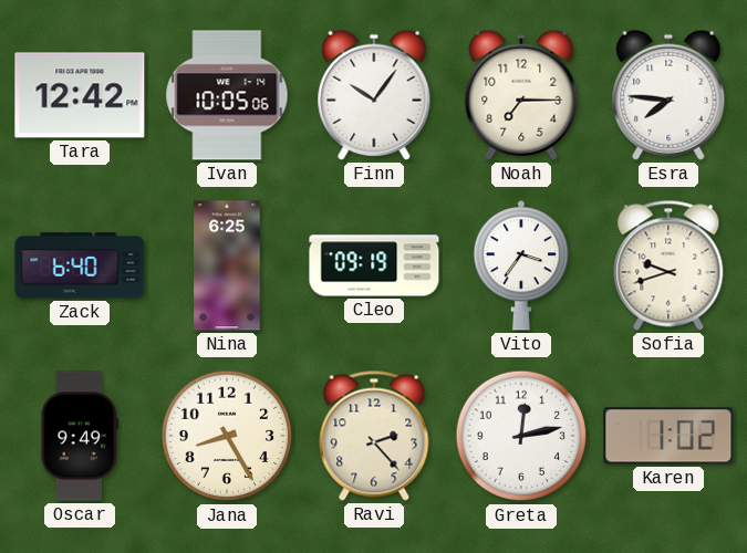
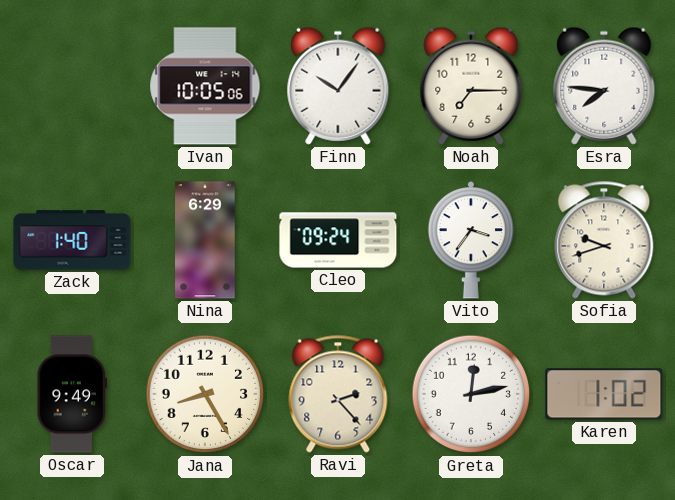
Tara: 12:42 -> none (80, 95)
Zack: 6:40 -> 1:40 (72, 240)
Nina: 6:25 -> 6:29 (205, 240)
Cleo: 09:19 -> 09:24 (338, 240)
